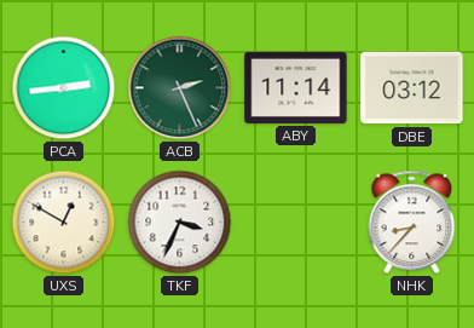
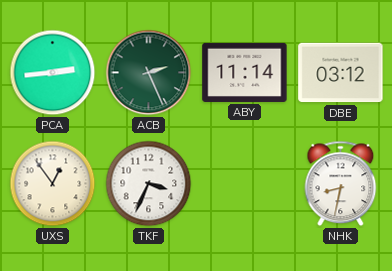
UXS: 12:50 -> 12:54 (53, 184)
NHK: 8:37 -> 8:32 (341, 184)
